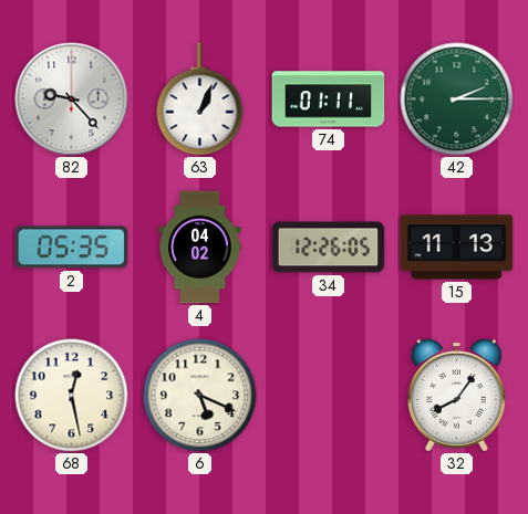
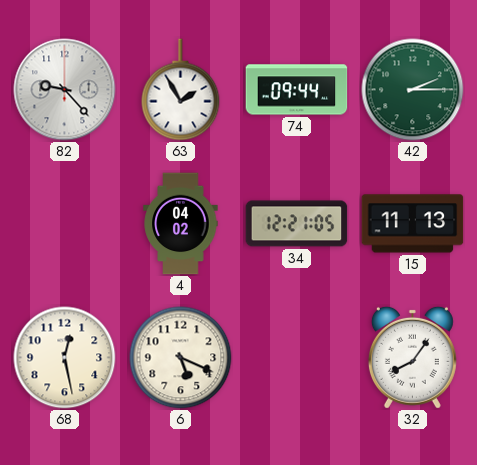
63: 1:04 -> 1:55 (181, 90)
74: 01:11 -> 09:44 (297, 90)
2: 05:35 -> none (72, 248)
34: 12:26 -> 12:21 (297, 224)
